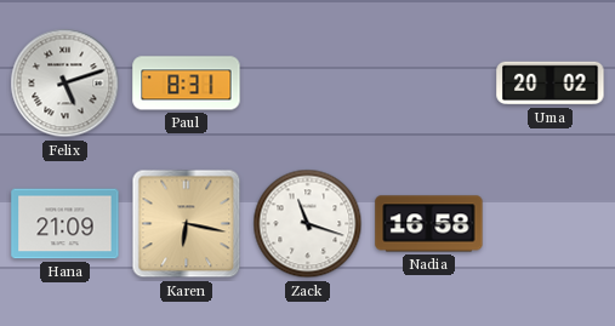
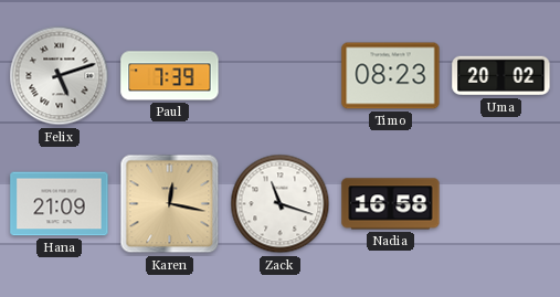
Paul: 8:31 -> 7:39 (170, 76)
Timo: none -> 08:23 (391, 76)
Karen: 6:17 -> 12:17 (170, 204)
